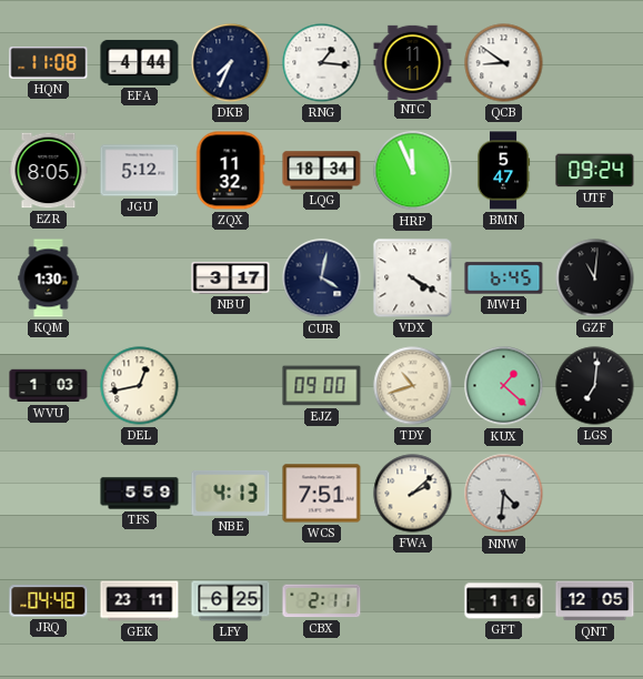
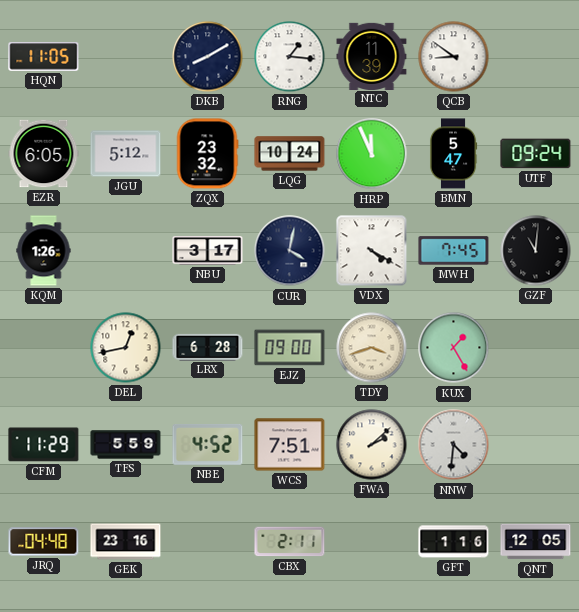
HQN: 11:08 -> 11:05 (44, 57)
EFA: 4:44 -> none (140, 62)
DKB: 7:34 -> 8:10 (208, 57)
NTC: 11:11 -> 11:39 (372, 56)
EZR: 8:05 -> 6:05 (44, 154)
ZQX: 11:32 -> 23:32 (207, 154)
LQG: 18:34 -> 10:24 (290, 154)
KQM: 1:30 -> 1:26 (44, 251)
MWH: 6:45 -> 7:45 (454, 251)
WVU: 1:03 -> none (49, 386)
LRX: none -> 6:28 (208, 347)
TDY: 10:42 -> 3:42 (372, 348)
KUX: 1:22 -> 1:25 (454, 348)
LGS: 7:01 -> none (595, 386)
CFM: none -> 11:29 (44, 445)
NBE: 4:13 -> 4:52 (208, 444)
GEK: 23:11 -> 23:16 (126, 542)
LFY: 6:25 -> none (231, 601)
